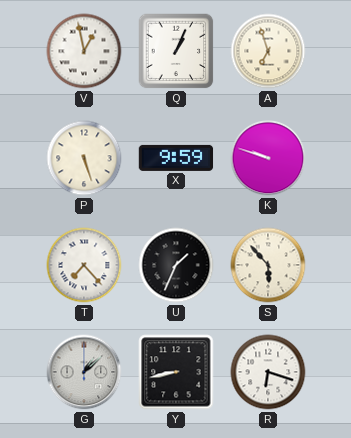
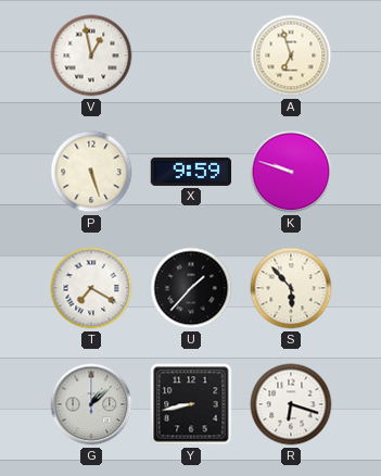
Q: 1:04 -> none (176, 51)
T: 7:23 -> 7:20 (91, 288)
U: 1:34 -> 1:37 (191, 288)
